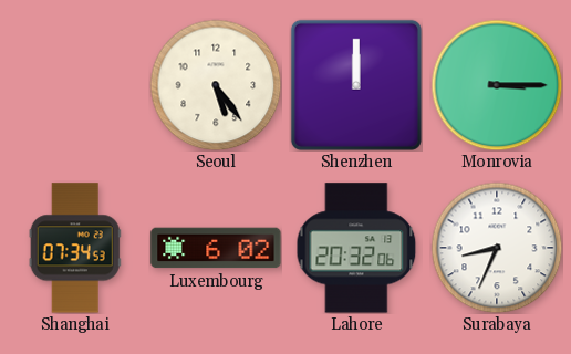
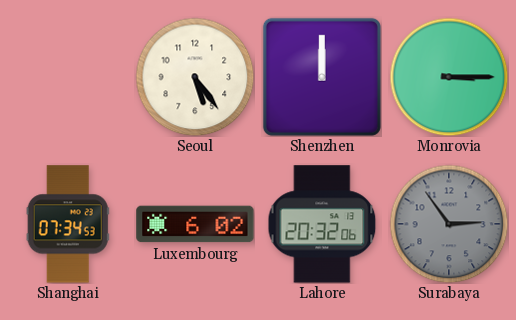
Surabaya: 8:34 -> 2:54 (449, 224)
Surabaya dial: white -> grey (449, 224)
